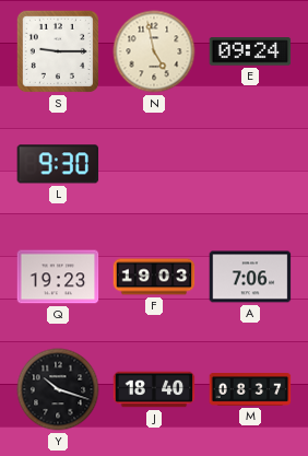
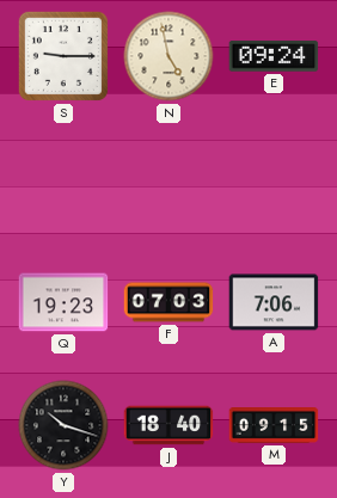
L: 9:30 -> none (58, 164)
F: 19:03 -> 07:03 (168, 302)
M: 08:37 -> 09:15 (274, 425)
